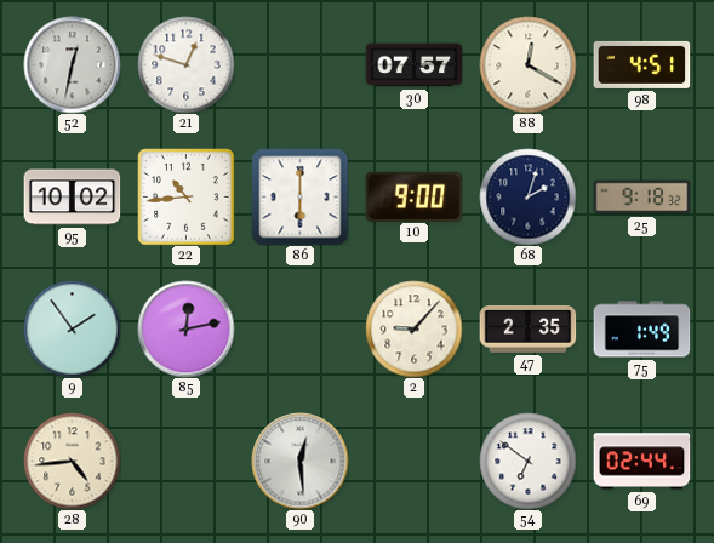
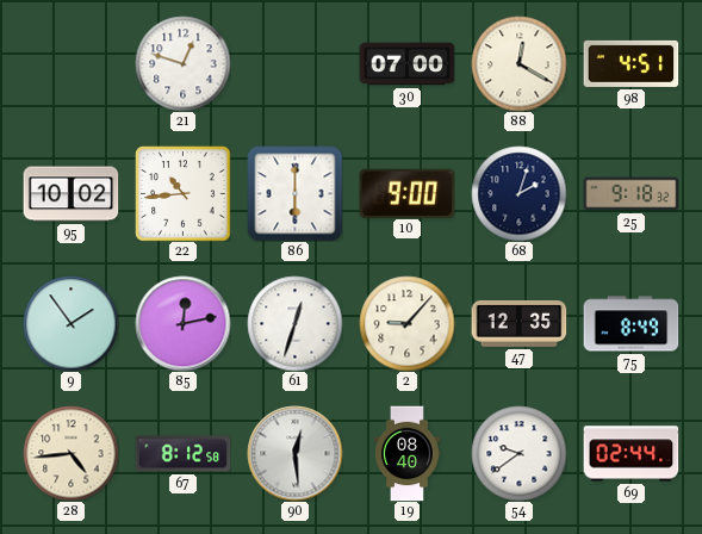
52: 12:32 -> none (72, 64)
30: 07:57 -> 07:00 (406, 64)
61: none -> 12:33 (294, 323)
47: 2:35 -> 12:35 (518, 323)
75: 1:49 -> 8:49 (630, 324)
67: none -> 8:12 (182, 454)
19: none -> 08:40 (406, 453)
54: 6:51 -> 9:39 (518, 453)
